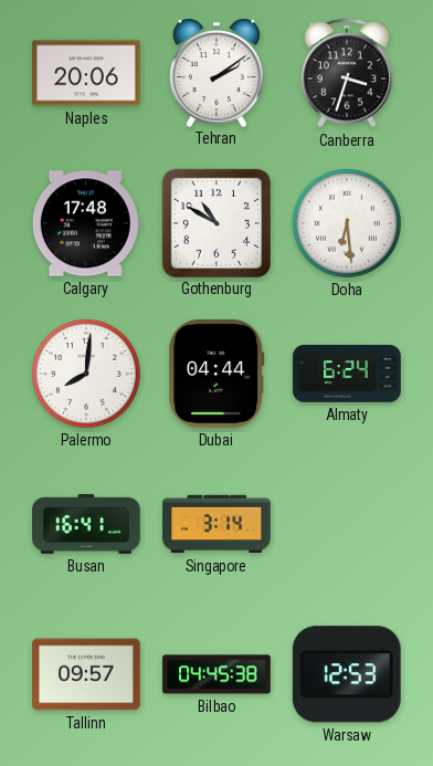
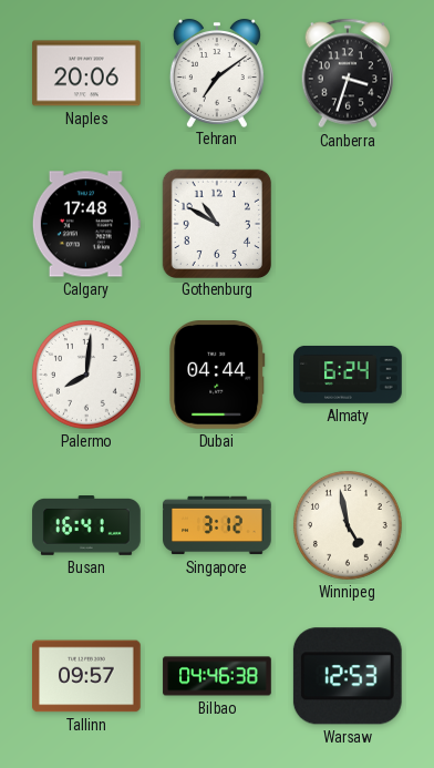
Tehran: 2:09 -> 7:09 (217, 73)
Doha: 6:29 -> none (347, 223)
Singapore: 3:14 -> 3:12 (217, 525)
Winnipeg: none -> 4:58 (348, 525)
Bilbao: 04:45 -> 04:46 (217, 676)
